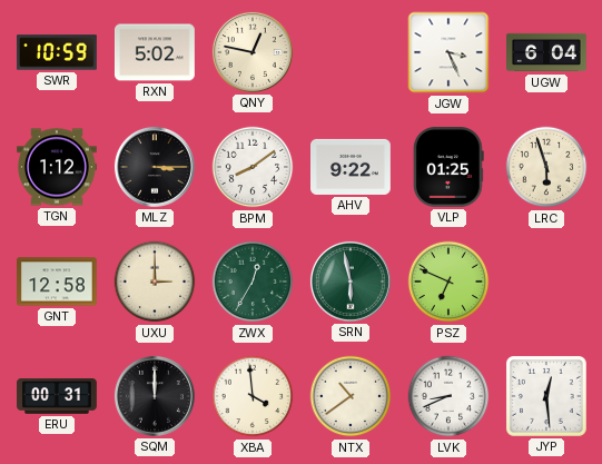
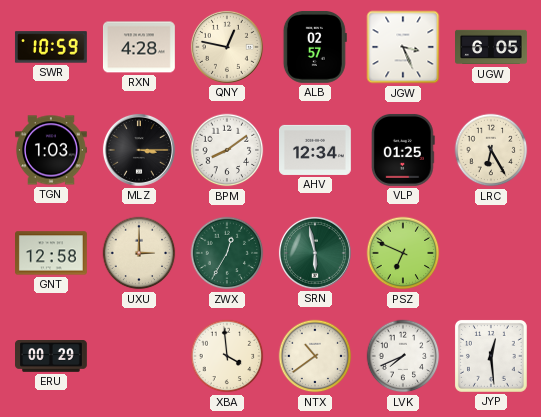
RXN: 5:02 -> 4:28 (139, 47)
ALB: none -> 02:57 (315, 47)
UGW: 6:04 -> 6:05 (492, 47)
TGN: 1:12 -> 1:03 (52, 150)
AHV: 9:22 -> 12:34 (316, 150)
LRC: 5:57 -> 6:25 (491, 150)
ERU: 00:31 -> 00:29 (52, 357)
SQM: 12:00 -> none (155, 396)
LVK: 8:41 -> 7:41 (403, 356)
